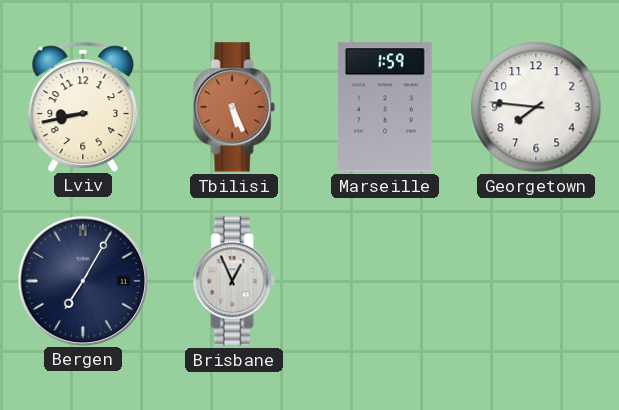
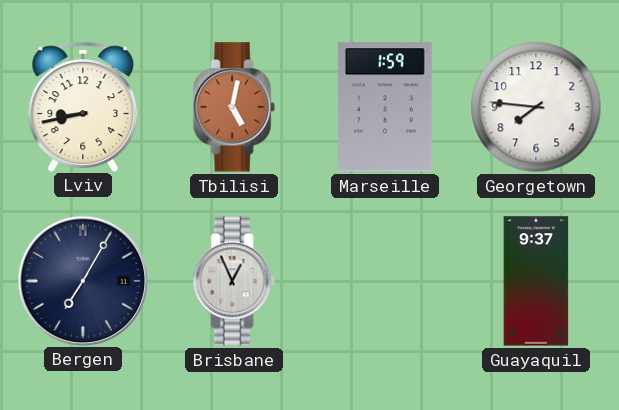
Tbilisi: 5:26 -> 5:02 (234, 107)
Guayaquil: none -> 9:37 (536, 281)
